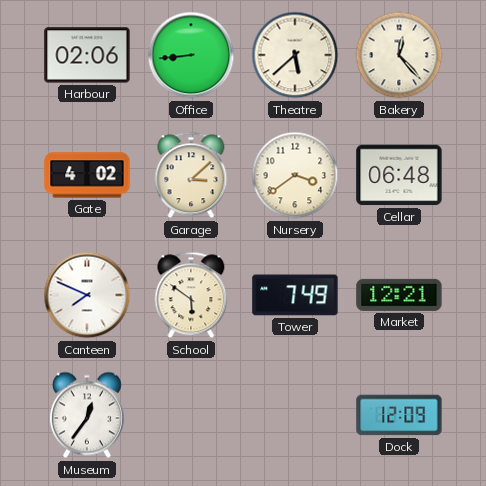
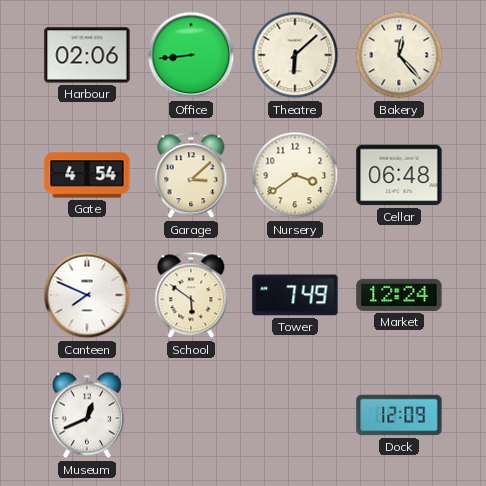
Theatre: 5:38 -> 6:08 (295, 55)
Gate: 4:02 -> 4:54 (87, 175)
Market: 12:21 -> 12:24 (399, 295)
Museum: 12:36 -> 12:41 (87, 415)
